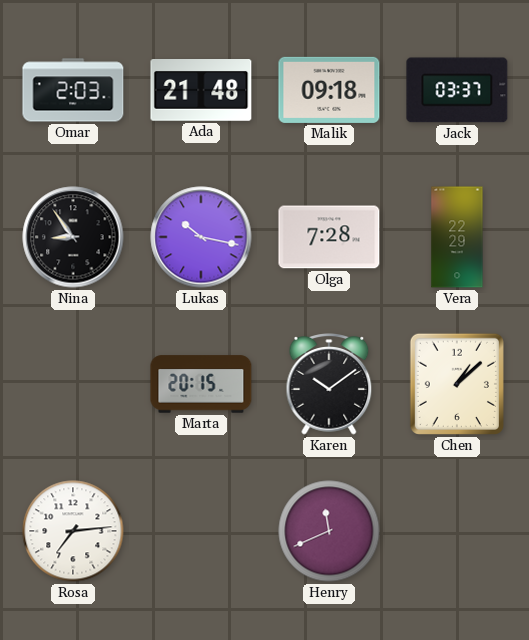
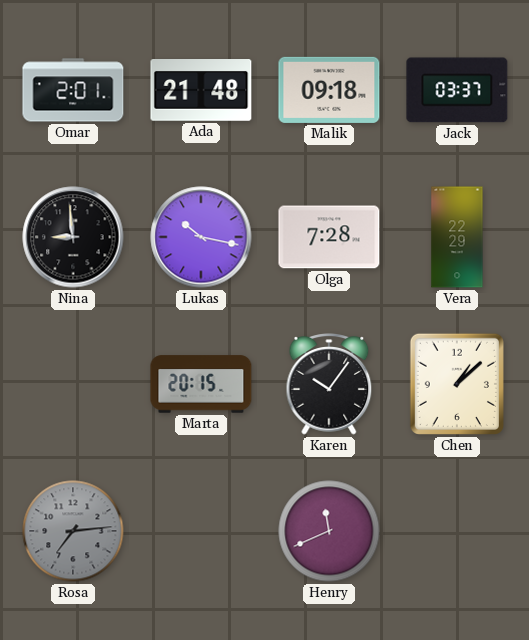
Omar: 2:03 -> 2:01 (73, 90)
Nina: 8:54 -> 8:59 (73, 237)
Karen: 10:09 -> 10:06 (329, 384)
Rosa dial: white -> grey (73, 531)
